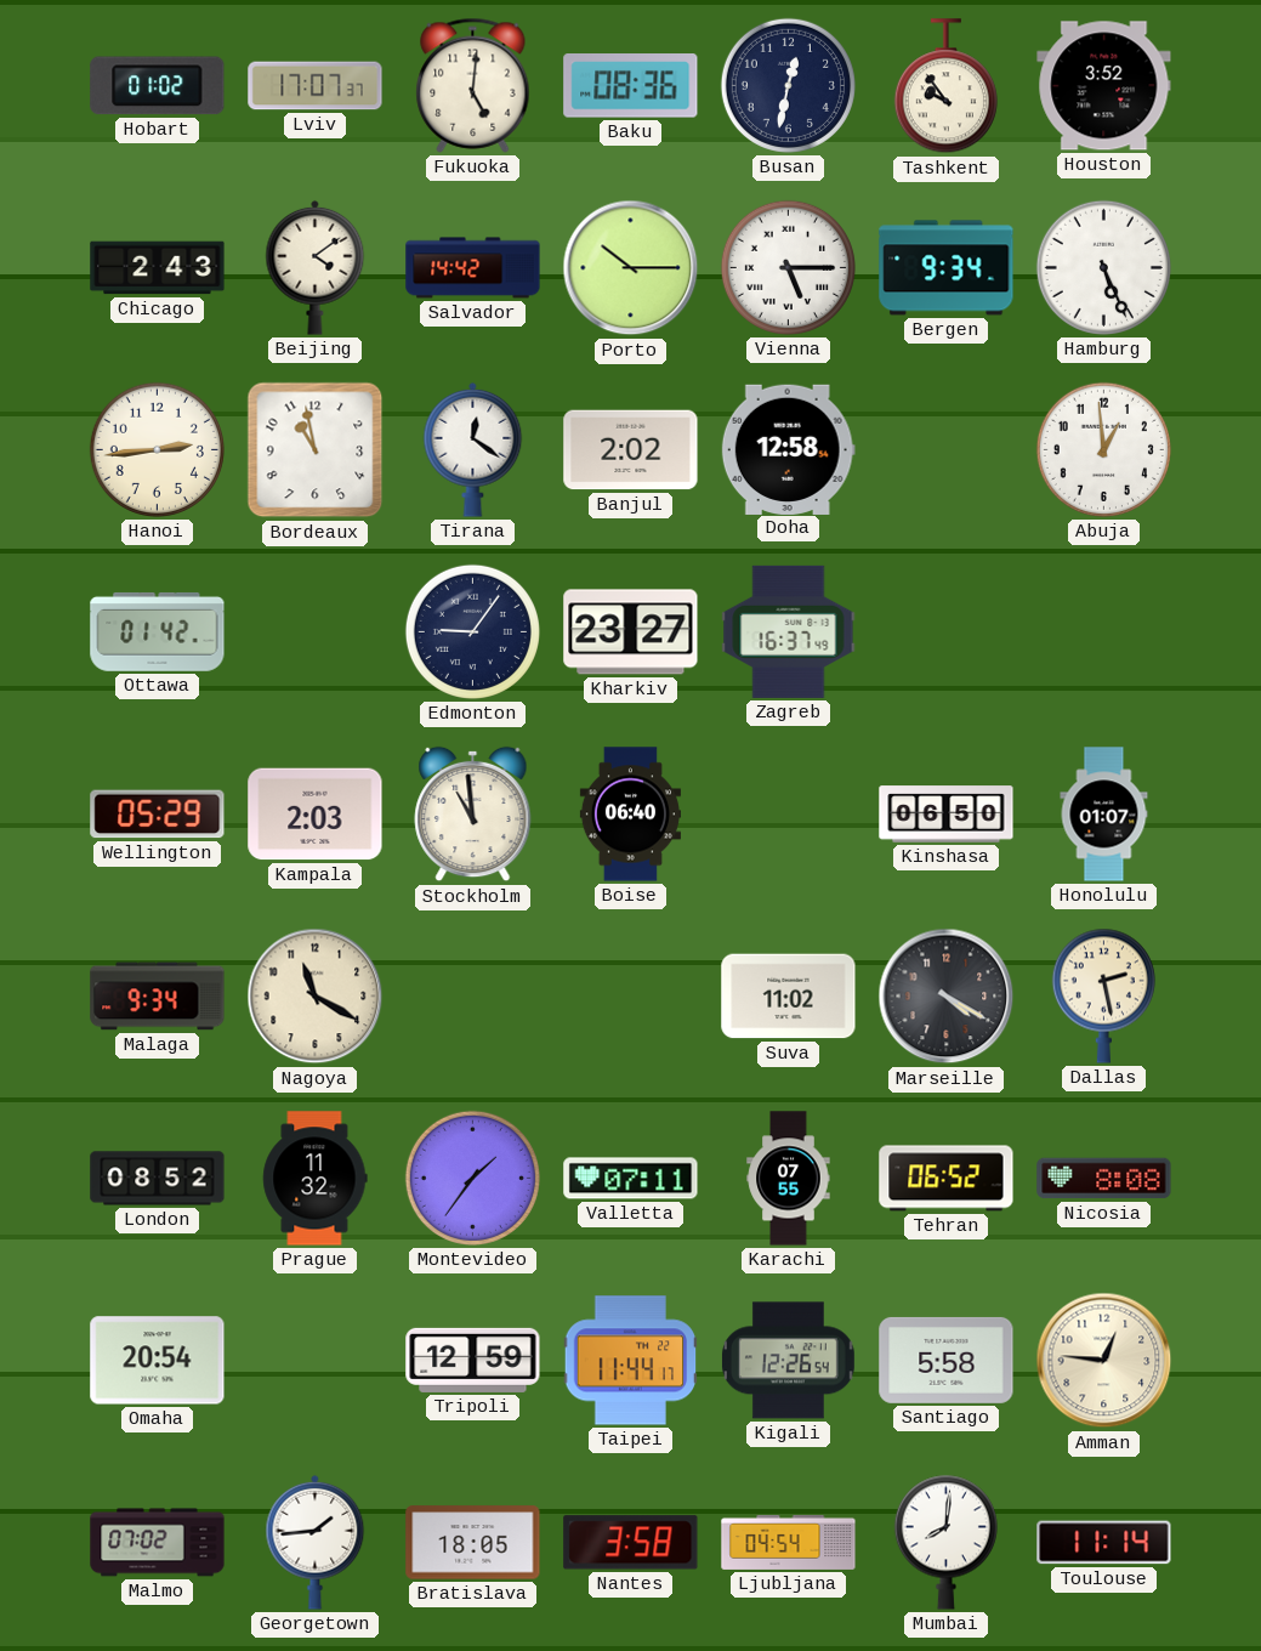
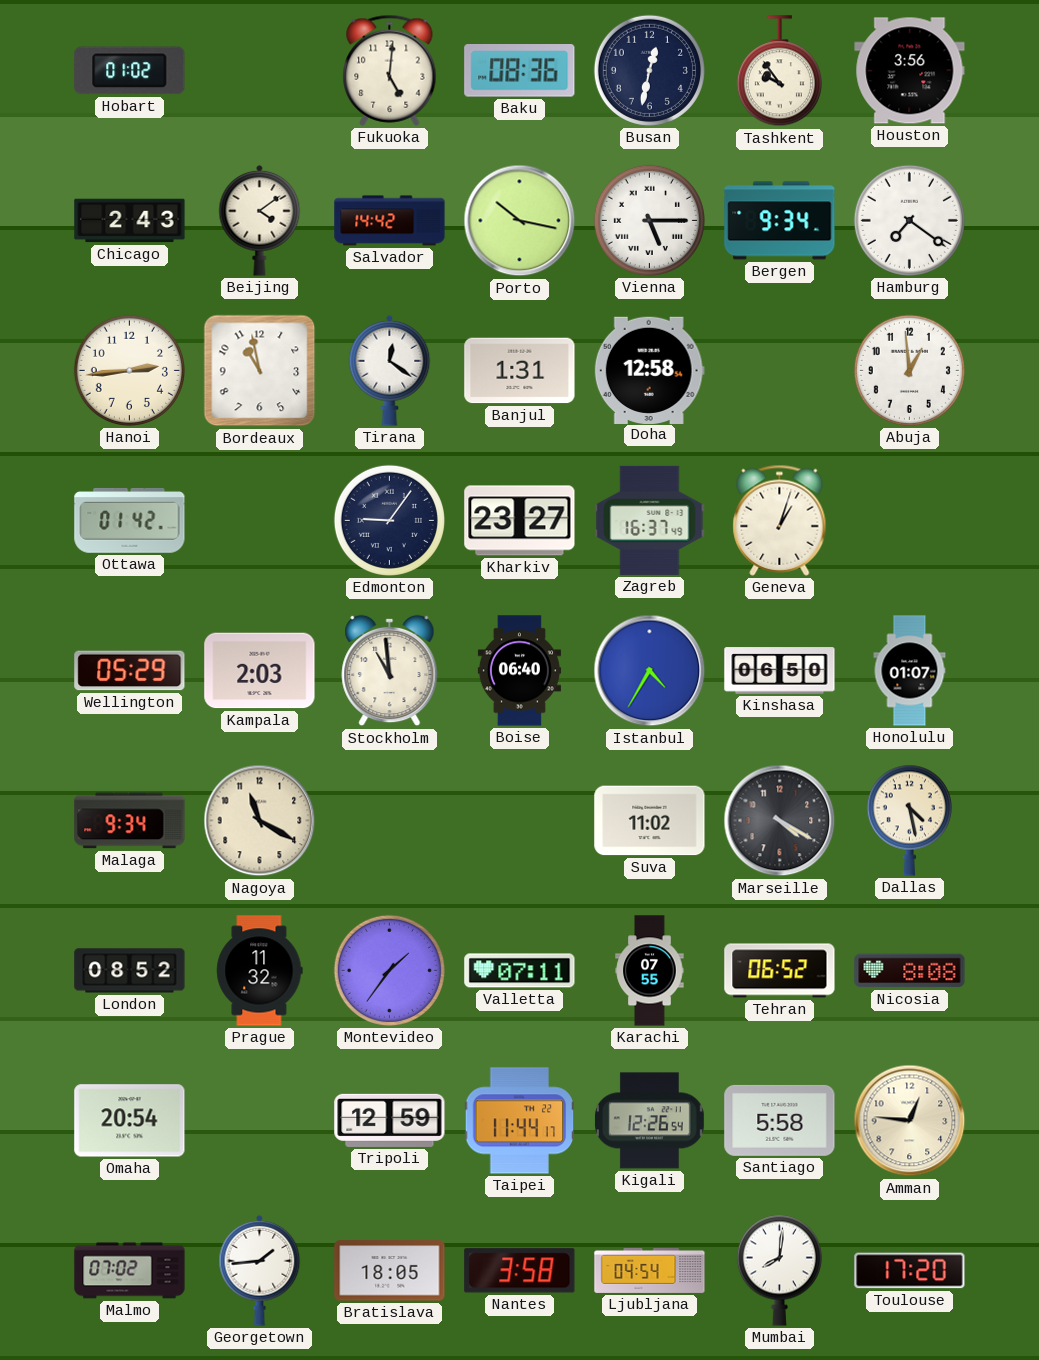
Lviv: 17:07 -> none (316, 86)
Houston: 3:52 -> 3:56 (910, 71)
Porto: 10:15 -> 10:17 (520, 221)
Hamburg: 5:26 -> 7:21 (909, 220)
Banjul: 2:02 -> 1:31 (520, 371)
Geneva: none -> 1:03 (780, 520)
Istanbul: none -> 4:35 (650, 671)
Dallas: 2:28 -> 4:28 (909, 820)
Toulouse: 11:14 -> 17:20 (910, 1271)
